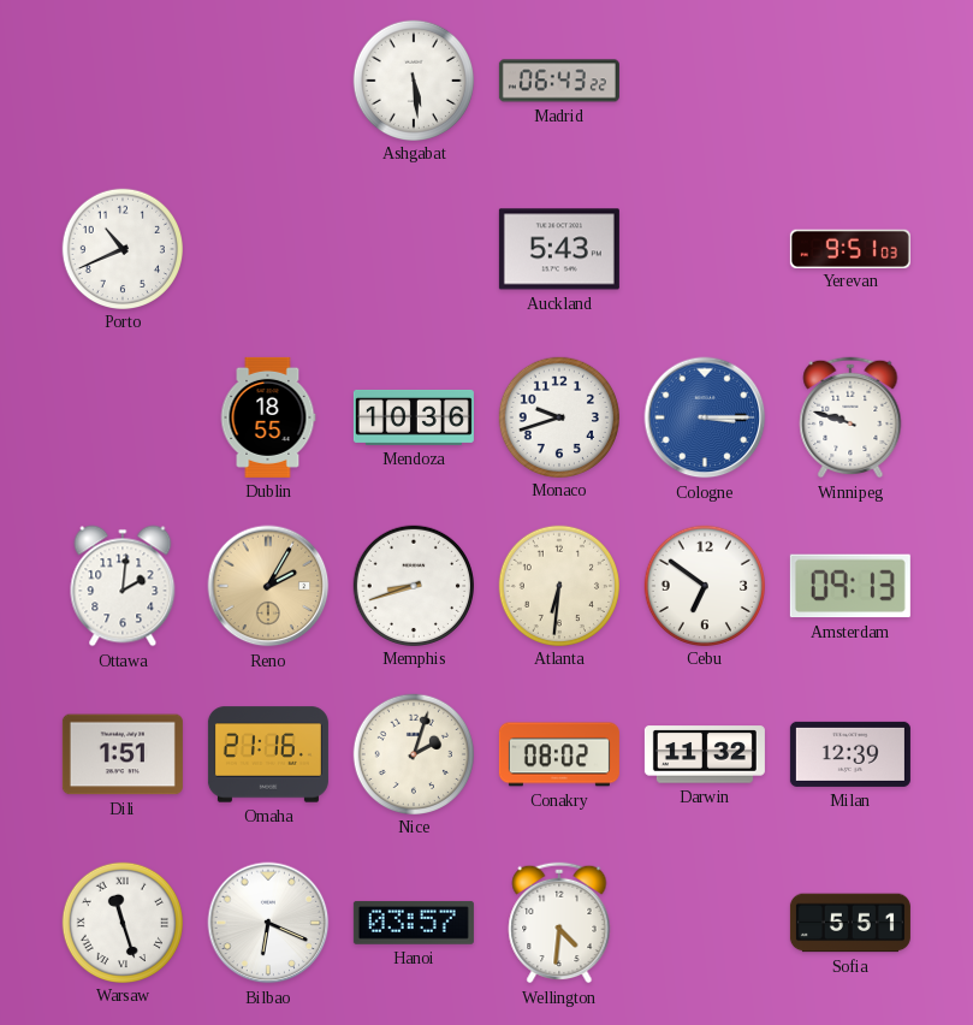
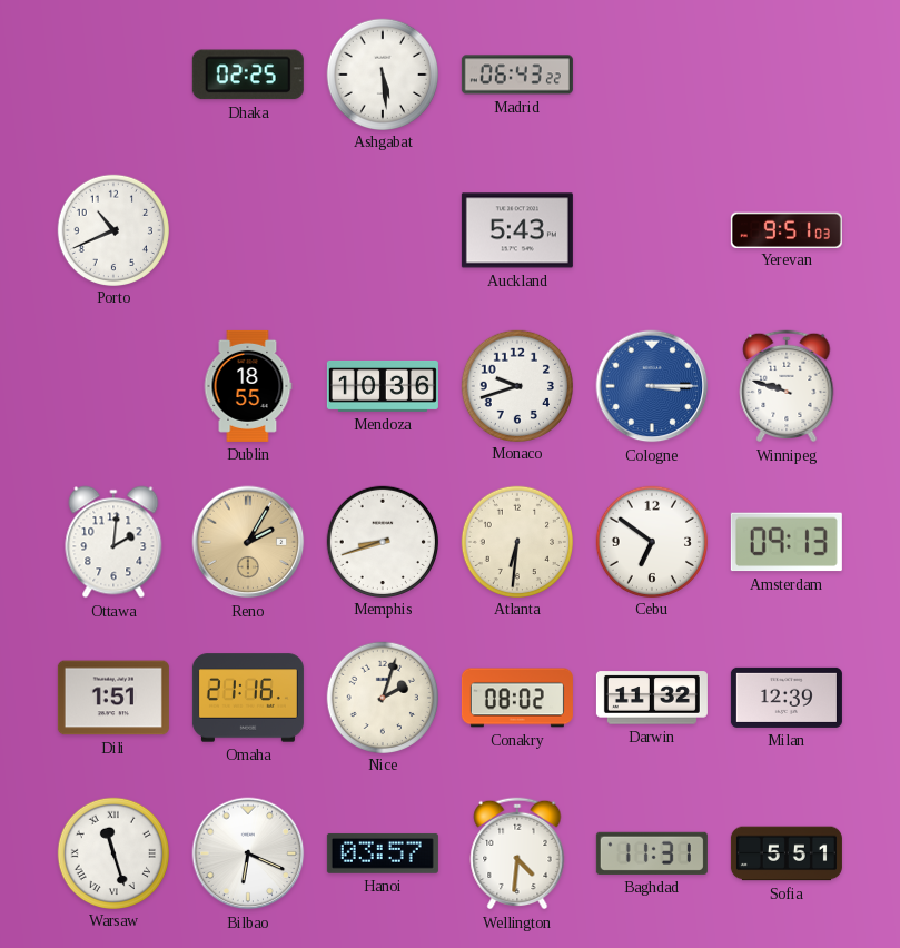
Dhaka: none -> 02:25 (248, 75)
Baghdad: none -> 11:31 (652, 853)
